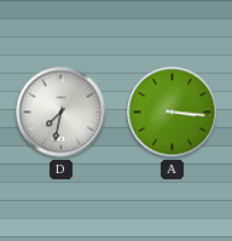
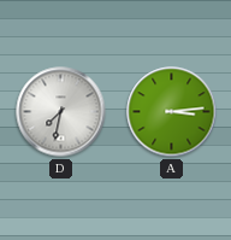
A: 3:16 -> 3:14 (172, 112)
